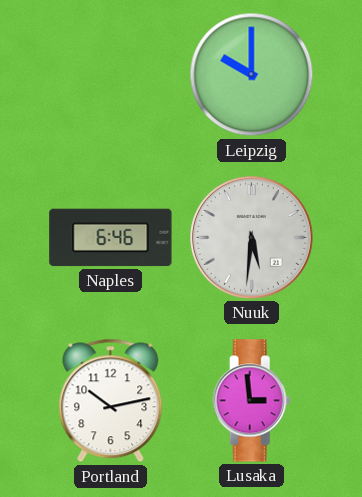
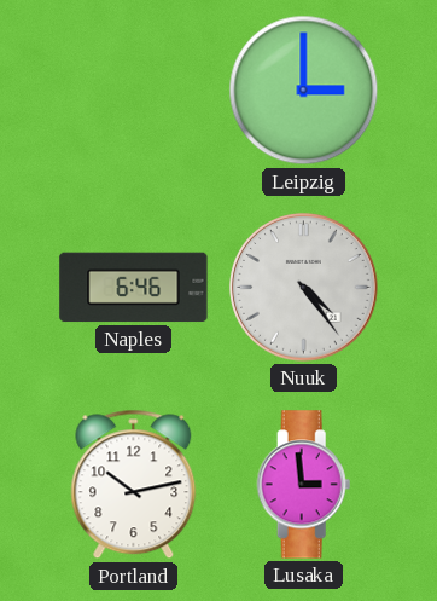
Leipzig: 10:00 -> 3:00 (304, 91)
Nuuk: 5:31 -> 4:24 (304, 288)
